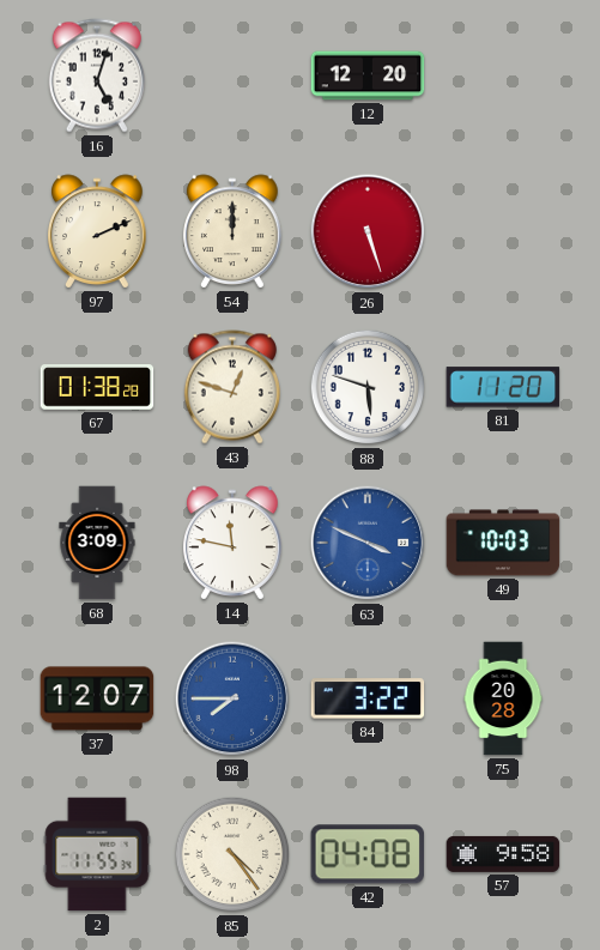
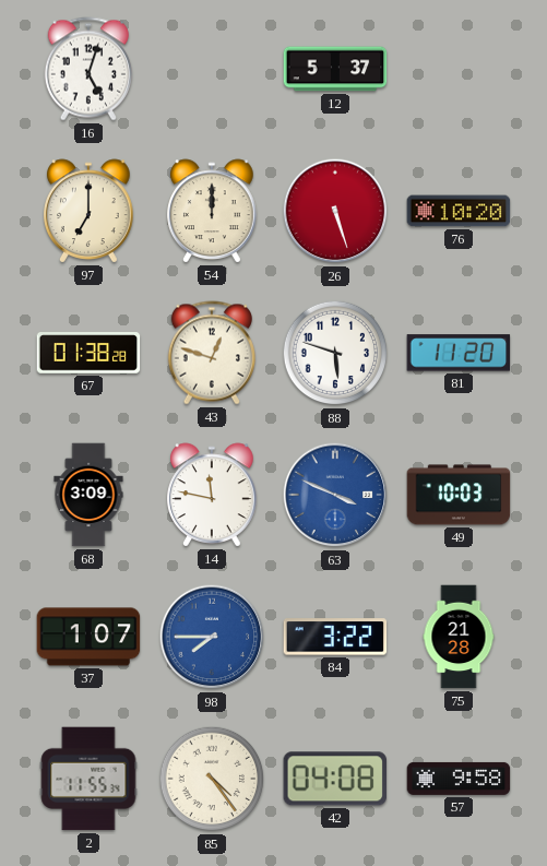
12: 12:20 -> 5:37 (335, 69)
97: 2:11 -> 7:00 (90, 211)
76: none -> 10:20 (459, 211)
37: 12:07 -> 1:07 (88, 637)
75: 20:28 -> 21:28 (459, 637)
